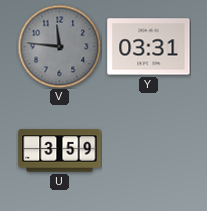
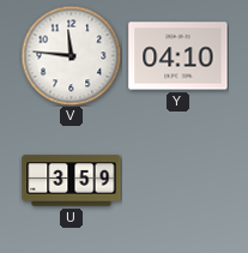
V dial: grey -> white (71, 55)
Y: 03:31 -> 04:10 (179, 56)
